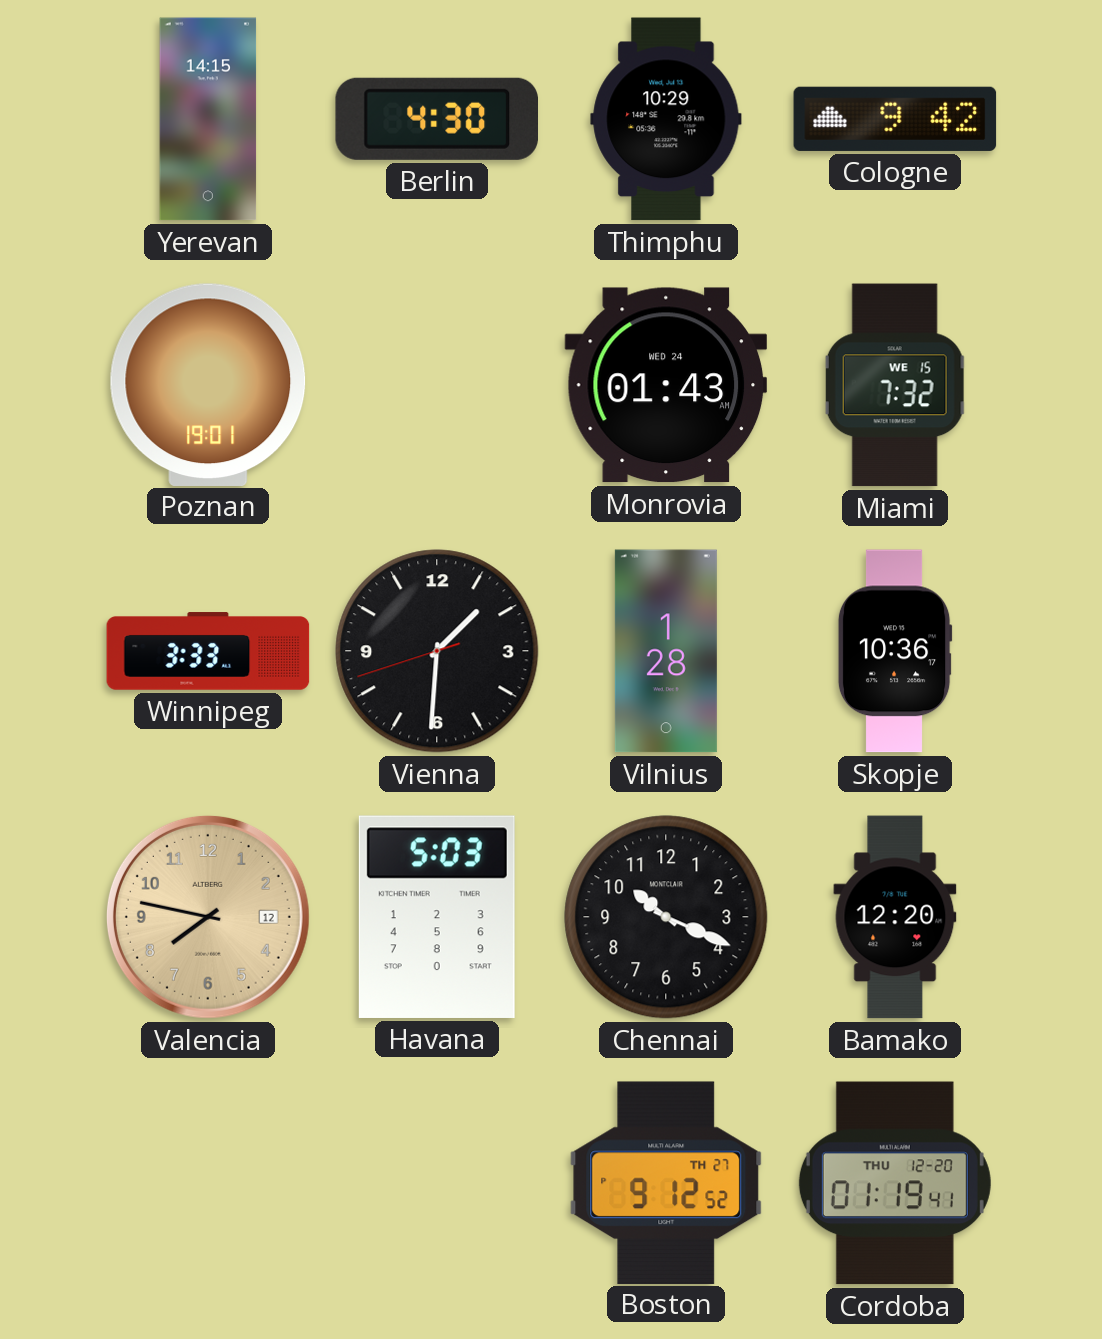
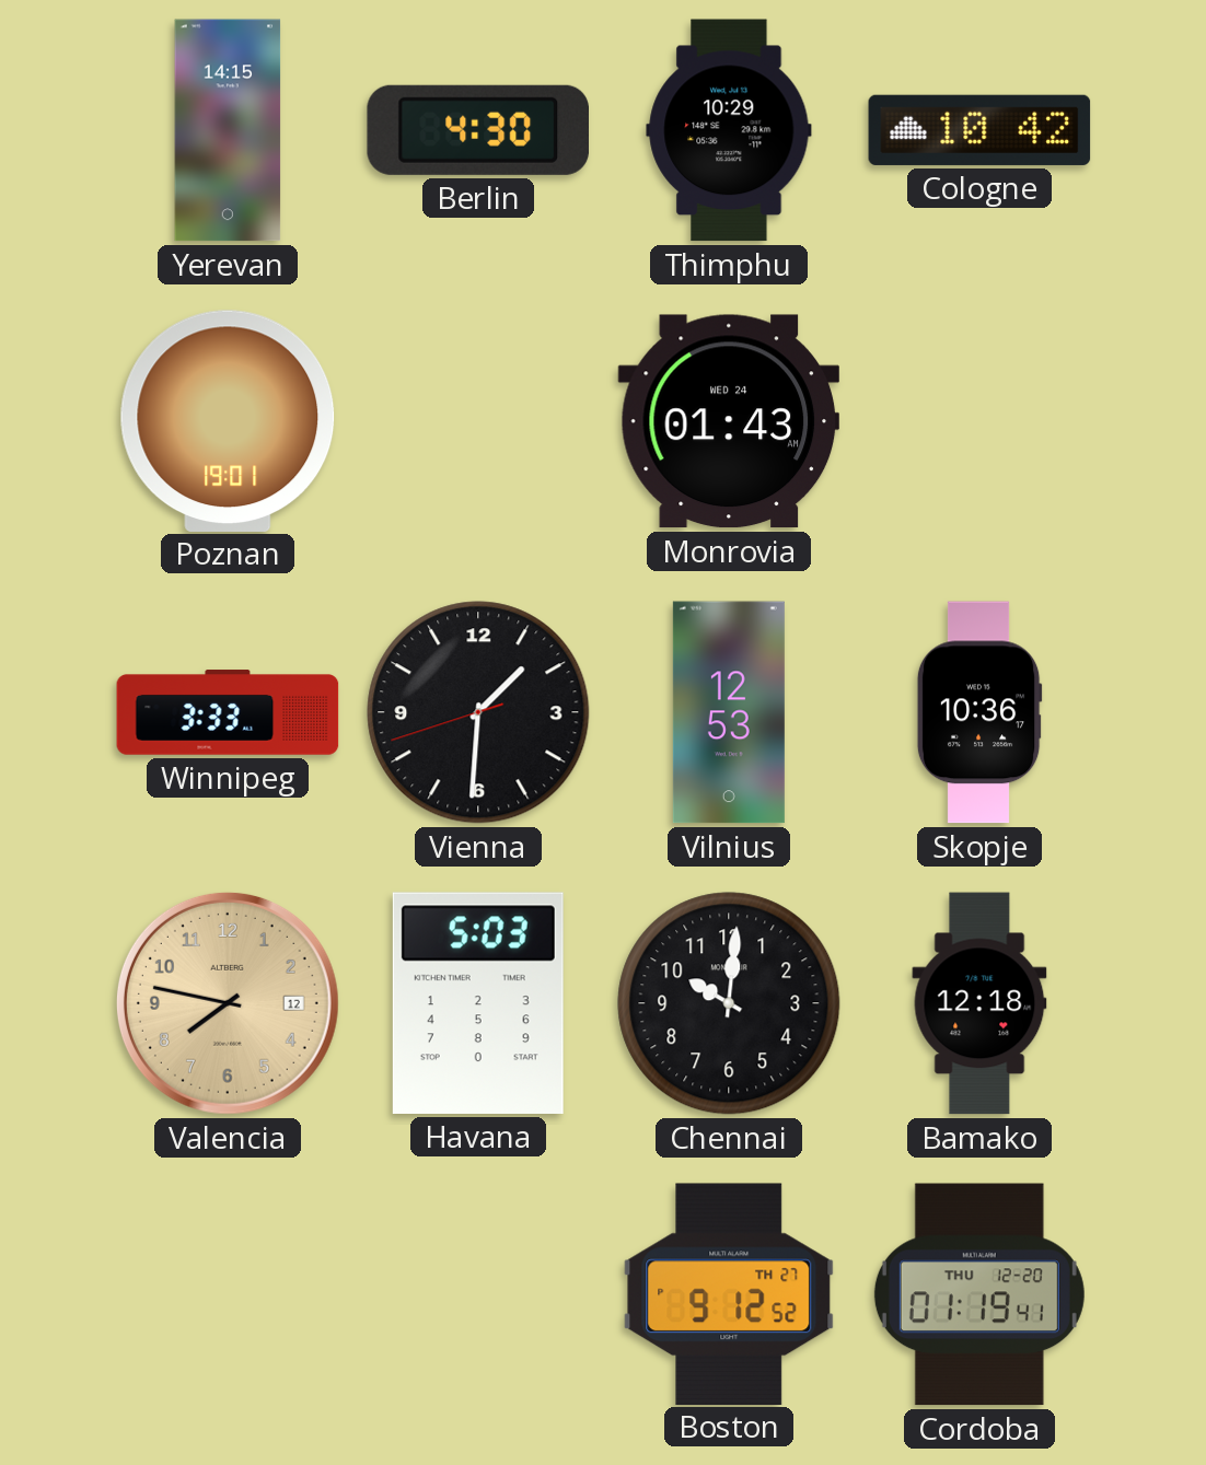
Cologne: 9:42 -> 10:42 (979, 130)
Miami: 7:32 -> none (895, 385)
Vilnius: 1:28 -> 12:53 (729, 712)
Chennai: 10:19 -> 10:01 (729, 1003)
Bamako: 12:20 -> 12:18 (979, 1003)
